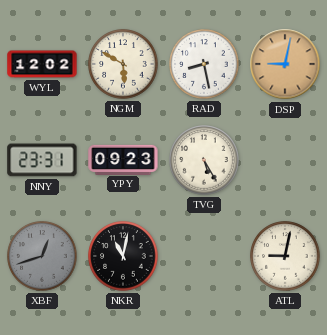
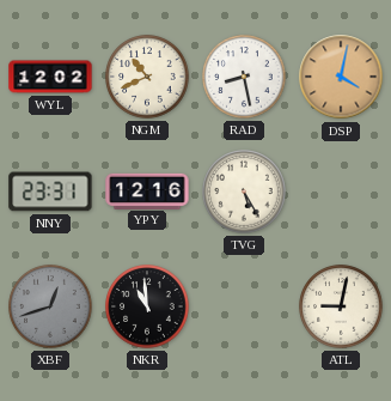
NGM: 5:50 -> 10:41 (147, 77)
DSP: 9:02 -> 4:02 (341, 77)
YPY: 09:23 -> 12:16 (147, 190)
NKR: 11:02 -> 10:59 (147, 306)
